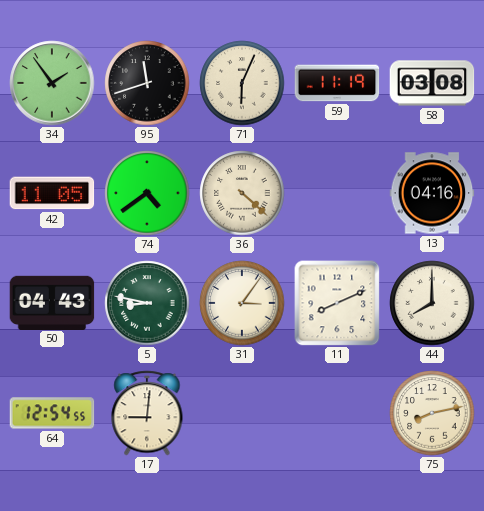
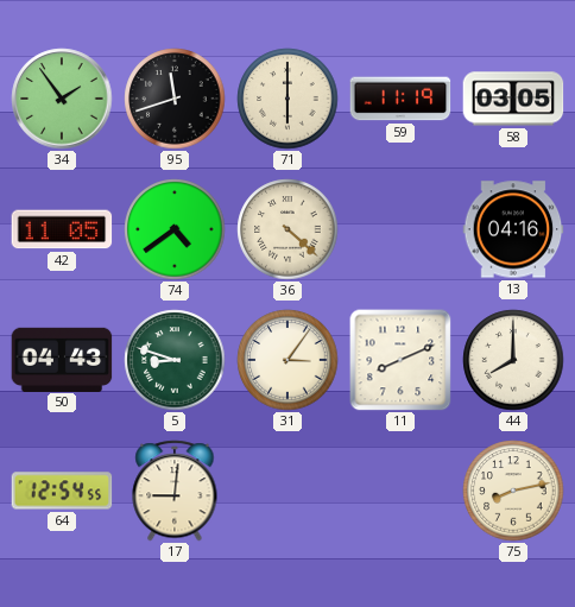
71: 6:04 -> 6:00 (287, 99)
58: 03:08 -> 03:05 (513, 99)
5: 8:47 -> 8:48 (175, 360)
